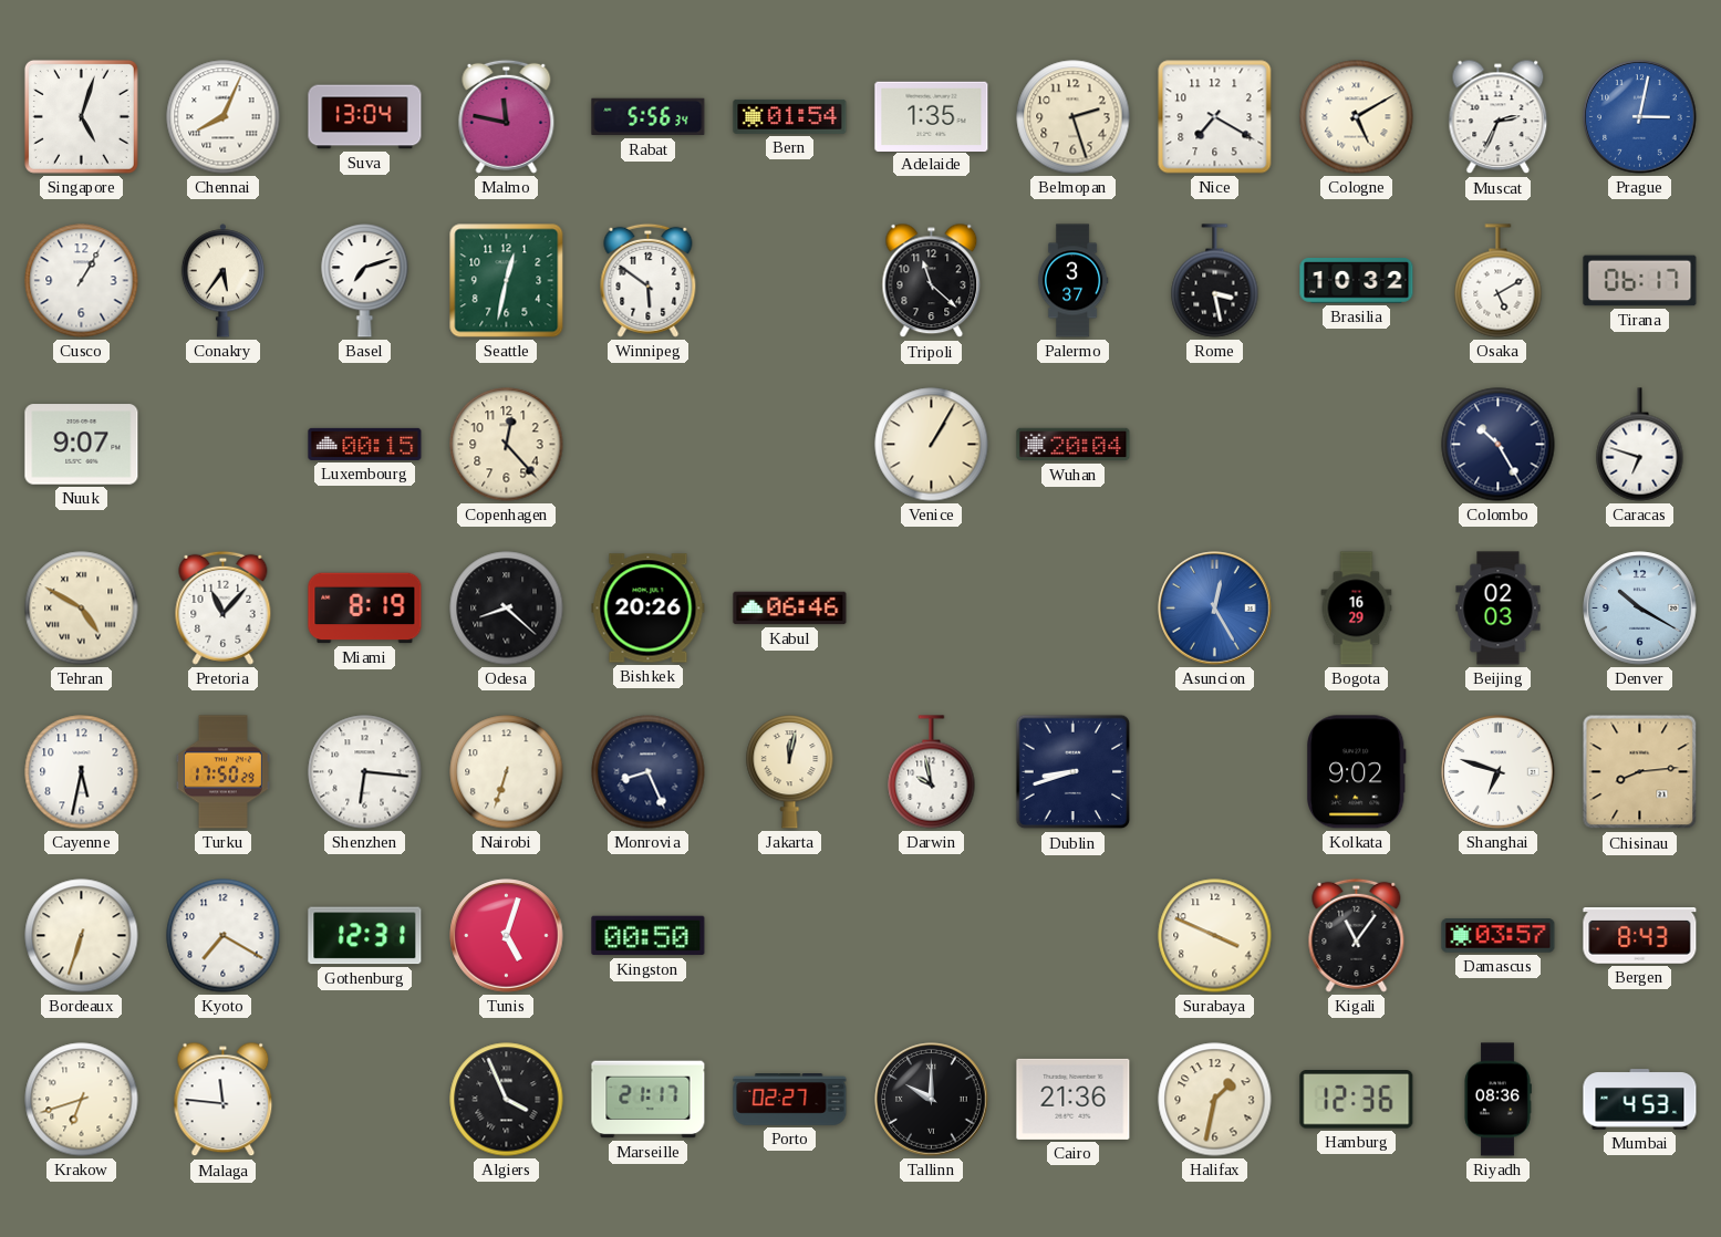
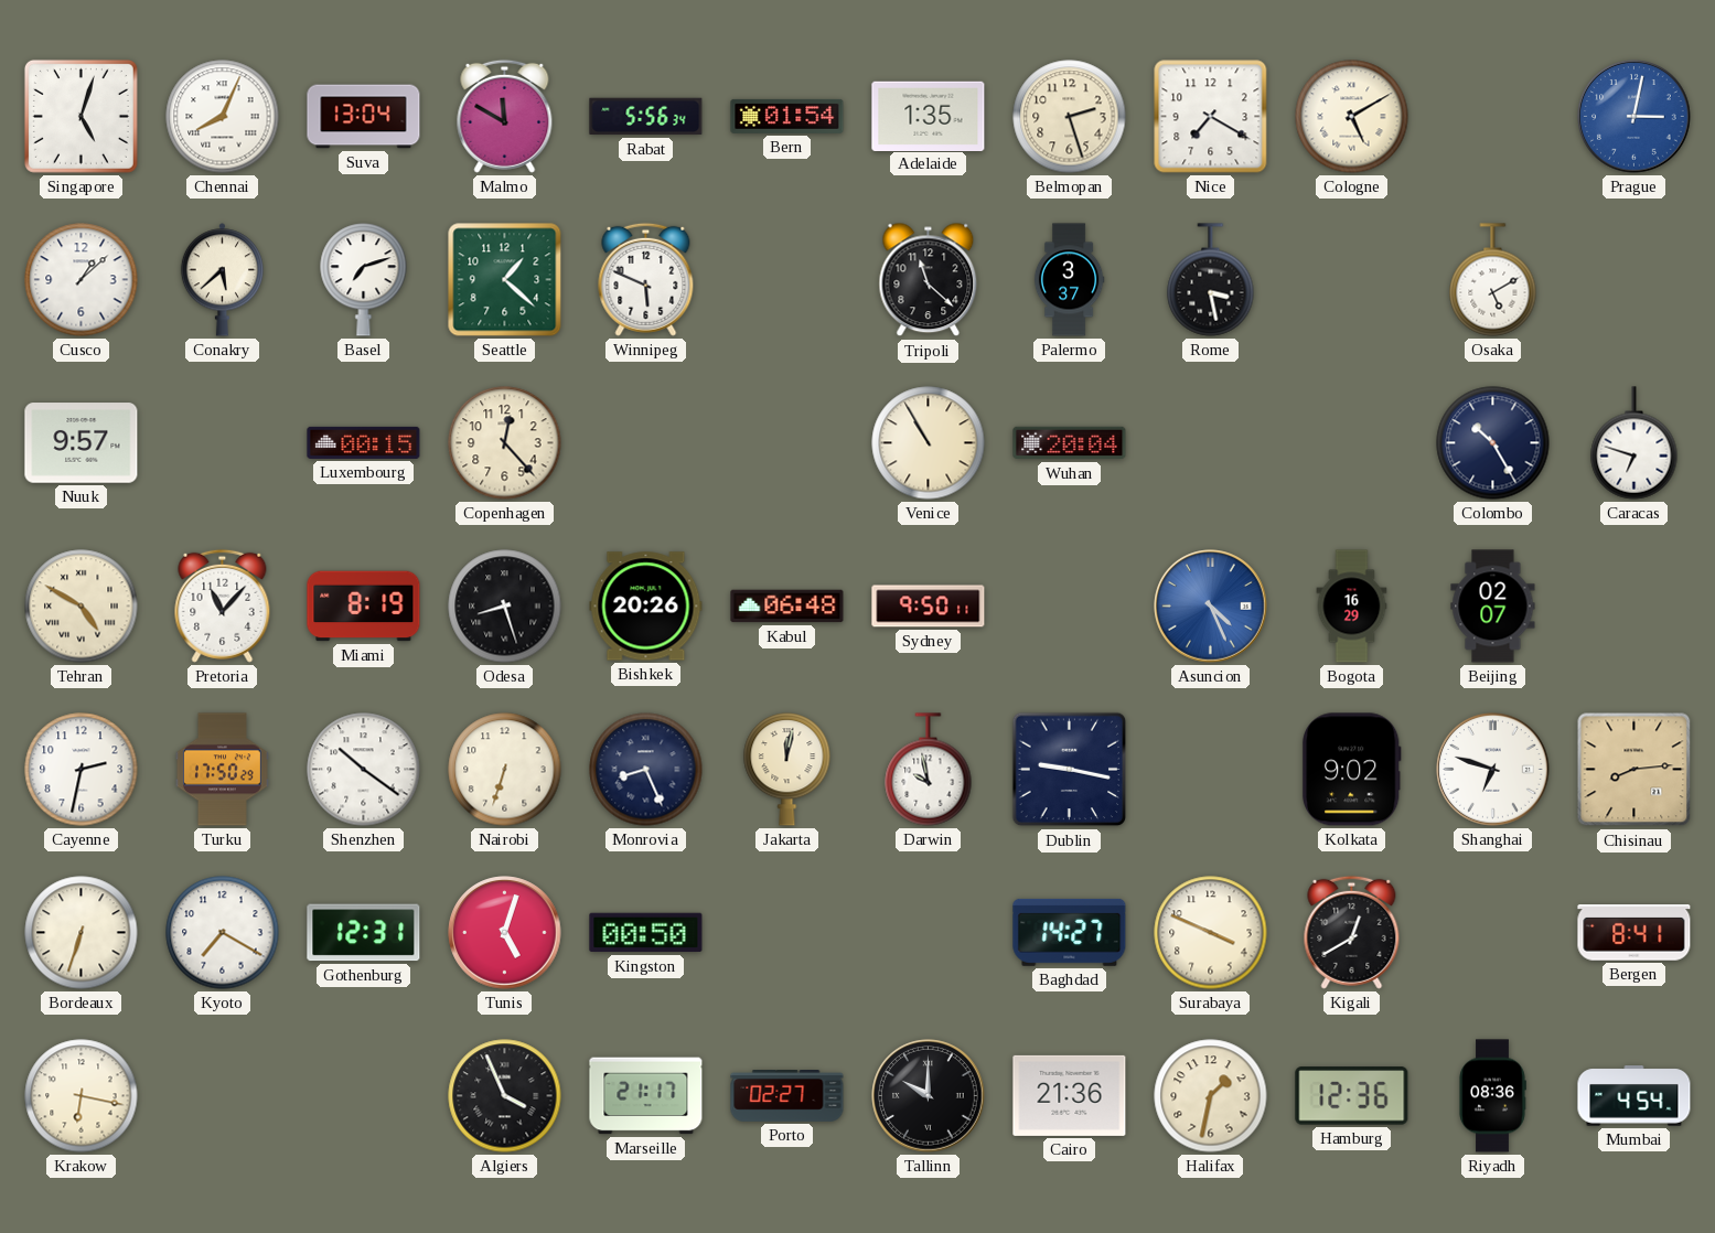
Malmo: 11:47 -> 11:50 (505, 116)
Muscat: 2:34 -> none (1499, 117)
Cusco: 1:05 -> 1:08 (82, 280)
Conakry: 5:36 -> 5:38 (222, 280)
Seattle: 12:32 -> 1:22 (505, 280)
Winnipeg: 5:51 -> 5:49 (646, 279)
Brasilia: 10:32 -> none (1357, 281)
Tirana: 06:17 -> none (1640, 281)
Nuuk: 9:07 -> 9:57 (82, 443)
Venice: 1:05 -> 10:55 (929, 443)
Odesa: 8:22 -> 8:27 (505, 607)
Kabul: 06:46 -> 06:48 (787, 607)
Sydney: none -> 9:50 (929, 607)
Asuncion: 12:25 -> 4:26 (1211, 607)
Beijing: 02:03 -> 02:07 (1493, 607)
Denver: 10:20 -> none (1640, 609)
Cayenne: 5:32 -> 2:32 (82, 770)
Shenzhen: 6:16 -> 10:21 (364, 770)
Dublin: 8:42 -> 9:17 (1070, 770)
Baghdad: none -> 14:27 (1070, 932)
Kigali: 11:06 -> 12:40 (1352, 932)
Damascus: 03:57 -> none (1499, 936)
Bergen: 8:43 -> 8:41 (1634, 933)
Krakow: 6:42 -> 6:17 (82, 1096)
Malaga: 11:46 -> none (224, 1100)
Mumbai: 4:53 -> 4:54 (1634, 1096)
